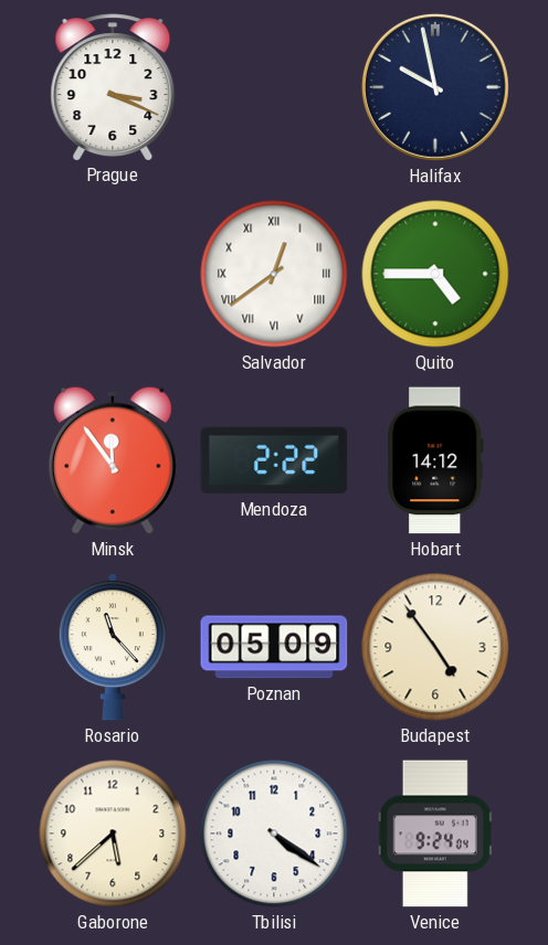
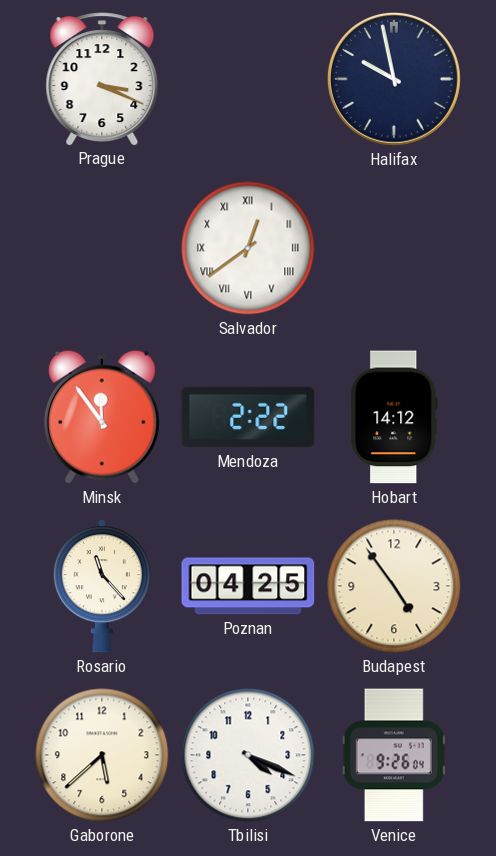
Quito: 4:45 -> none (435, 274)
Poznan: 05:09 -> 04:25 (248, 586)
Tbilisi: 4:21 -> 4:19 (248, 755)
Venice: 9:24 -> 9:26 (394, 755)
